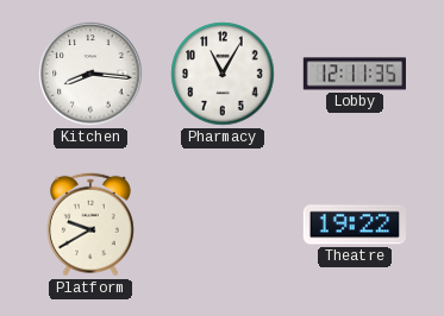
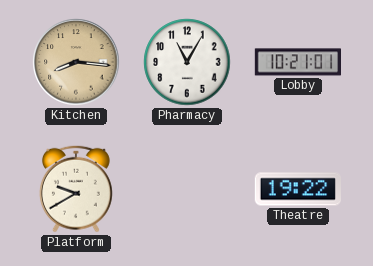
Kitchen dial: white -> champagne (76, 62)
Lobby: 12:11 -> 10:21 (297, 62)
